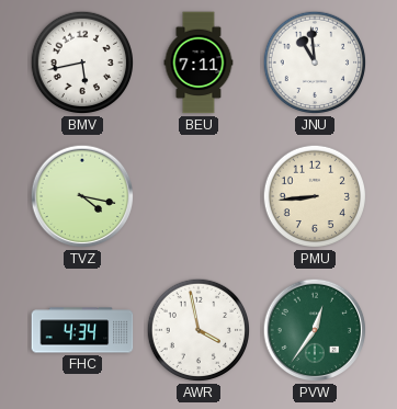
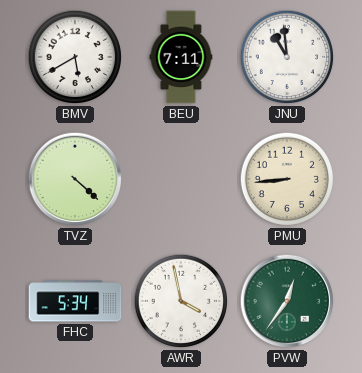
BMV: 5:43 -> 5:40 (75, 57)
TVZ: 4:17 -> 4:22 (75, 179)
FHC: 4:34 -> 5:34 (75, 301)
